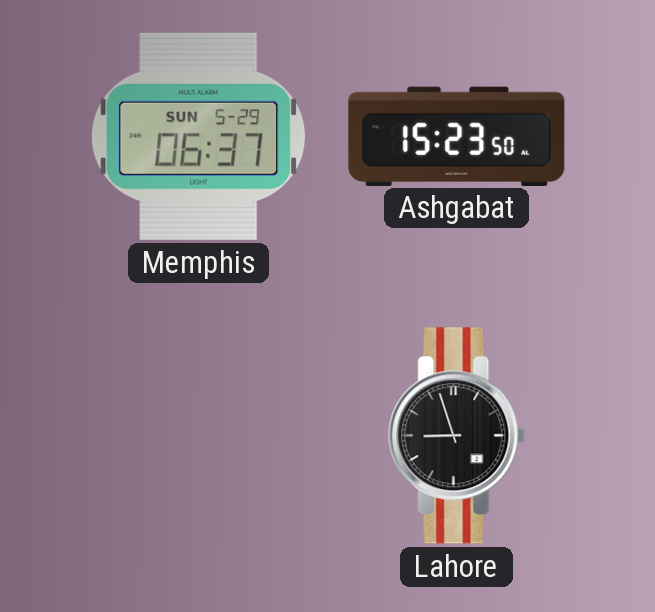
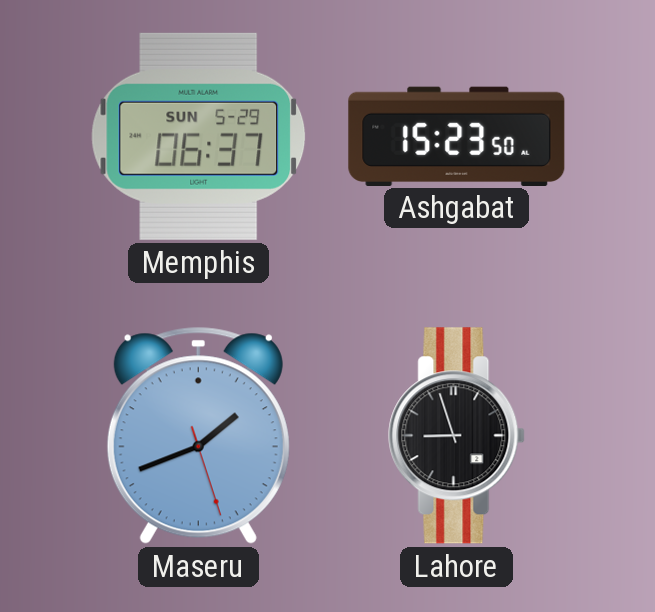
Maseru: none -> 1:41 (198, 435)
